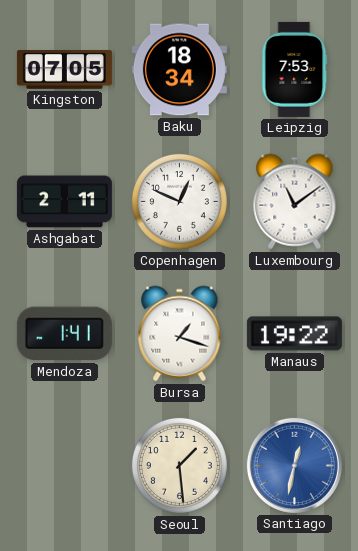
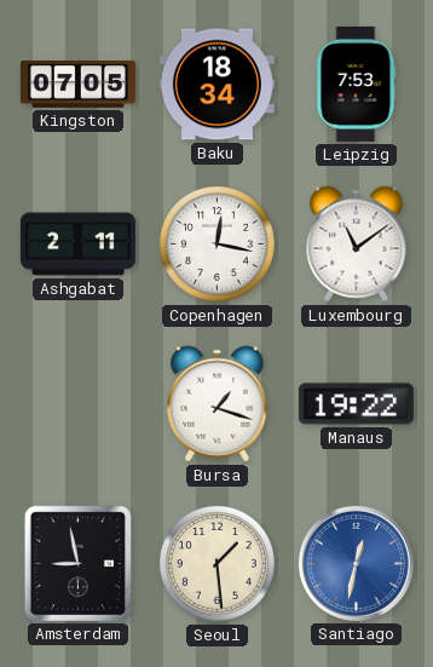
Copenhagen: 12:49 -> 12:17 (217, 243)
Mendoza: 1:41 -> none (64, 334)
Amsterdam: none -> 8:58 (77, 563)
